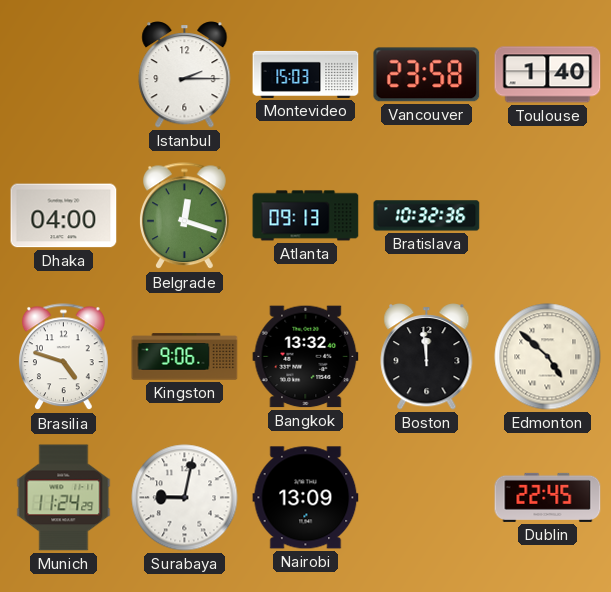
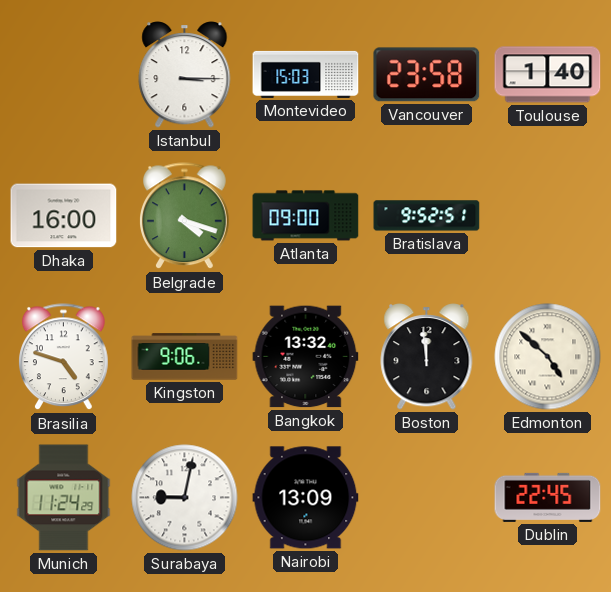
Istanbul: 2:15 -> 3:15 (185, 75)
Dhaka: 04:00 -> 16:00 (64, 216)
Belgrade: 12:18 -> 4:18 (185, 216)
Atlanta: 09:13 -> 09:00 (306, 216)
Bratislava: 10:32 -> 9:52 (427, 216)
